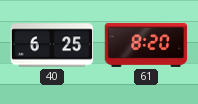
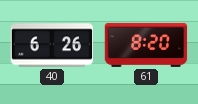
40: 6:25 -> 6:26 (52, 45)
